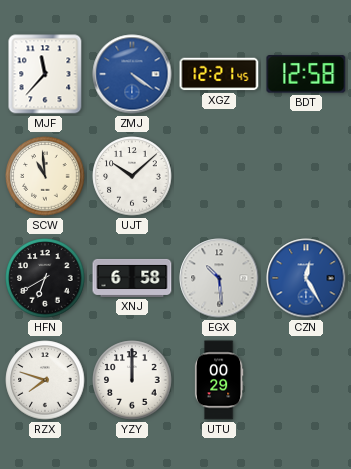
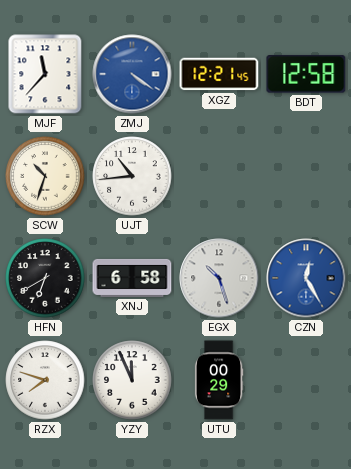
SCW: 10:59 -> 10:33 (45, 176)
UJT: 10:08 -> 10:44 (132, 176)
EGX: 10:29 -> 10:27 (219, 278)
YZY: 12:00 -> 11:56 (132, 380)
